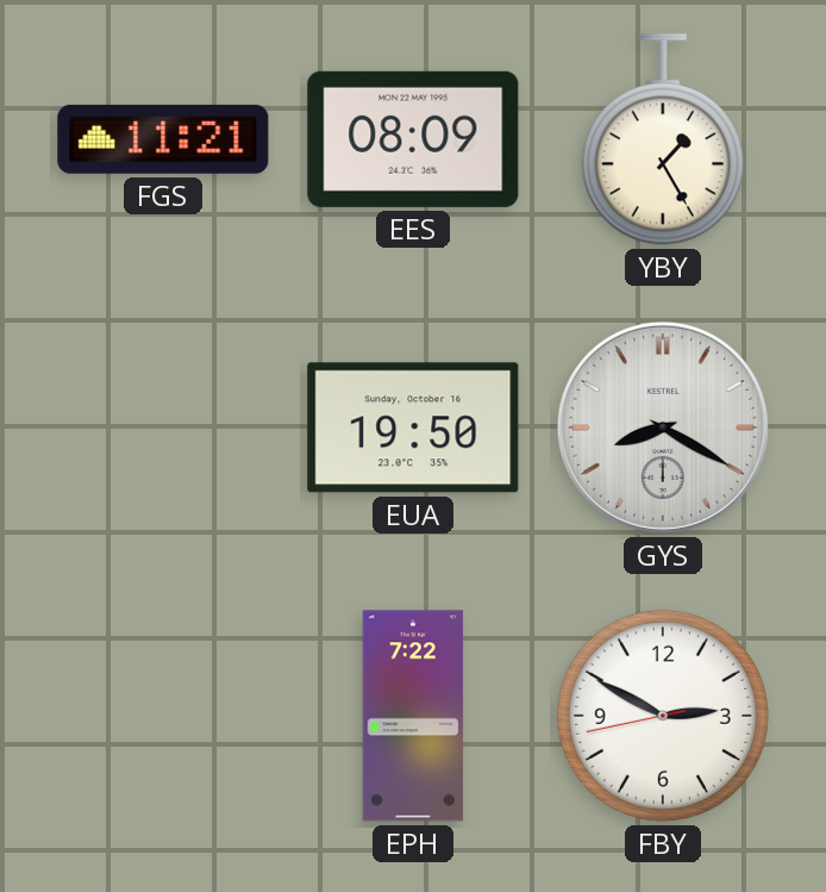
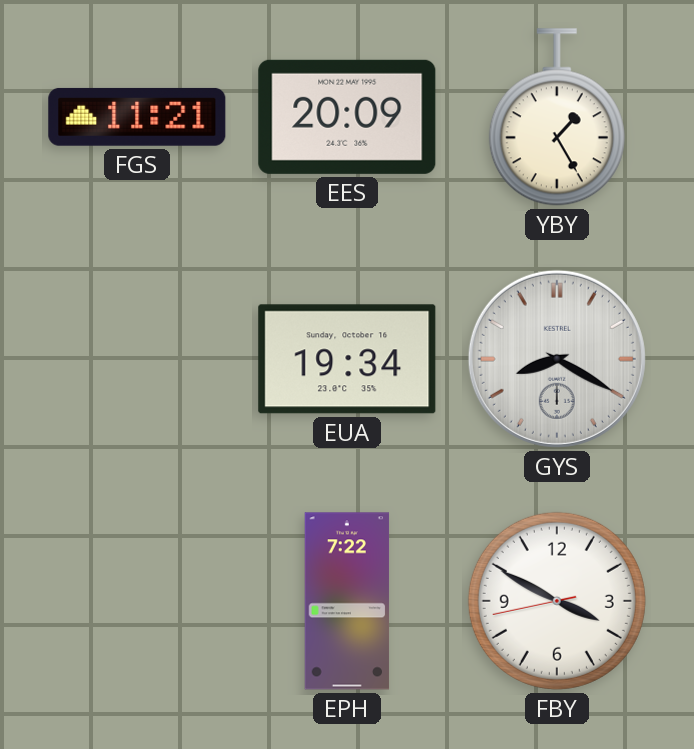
EES: 08:09 -> 20:09 (347, 117)
EUA: 19:50 -> 19:34 (347, 359)
FBY: 2:49 -> 3:49 (557, 601)
